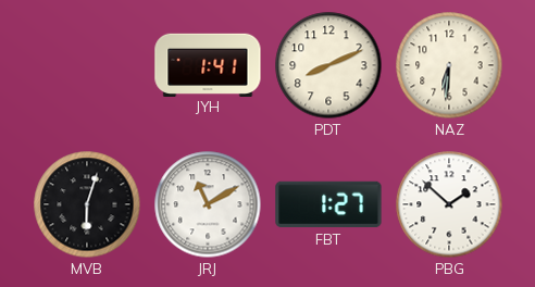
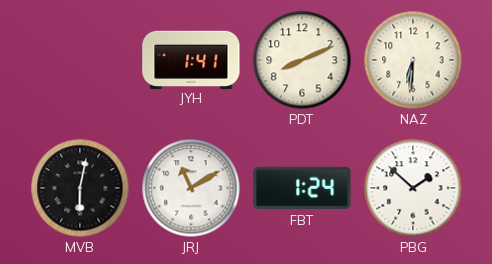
MVB: 6:03 -> 6:02 (80, 188)
FBT: 1:27 -> 1:24 (302, 188)
